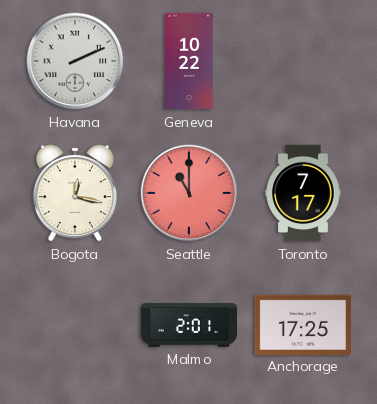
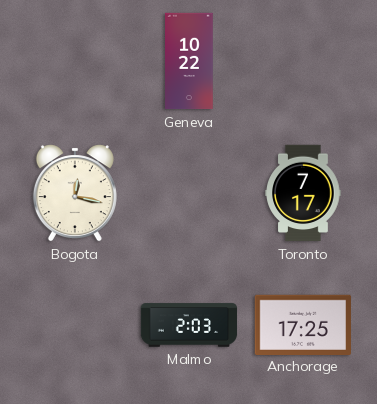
Havana: 2:11 -> none (75, 61)
Seattle: 11:00 -> none (189, 193)
Malmo: 2:01 -> 2:03 (189, 325)
